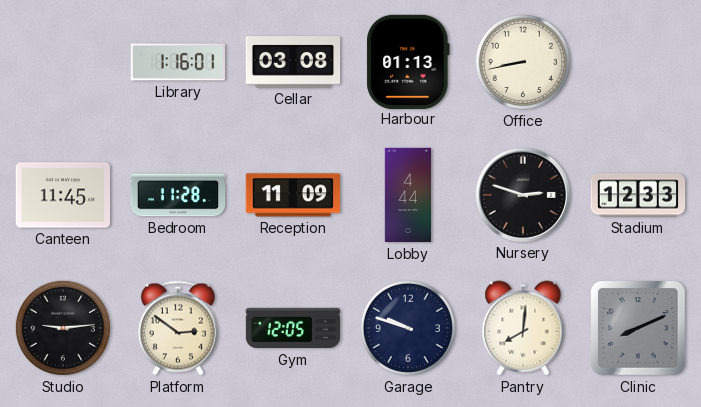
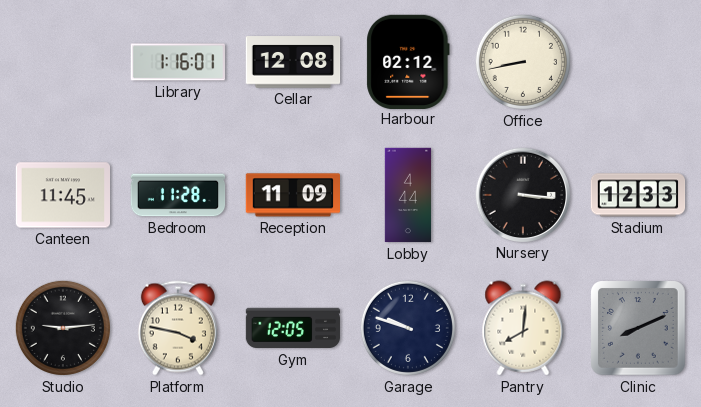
Cellar: 03:08 -> 12:08 (293, 62)
Harbour: 01:13 -> 02:12 (408, 61)
Nursery: 2:48 -> 3:16 (522, 194)
Platform: 2:51 -> 3:47 (178, 328)
